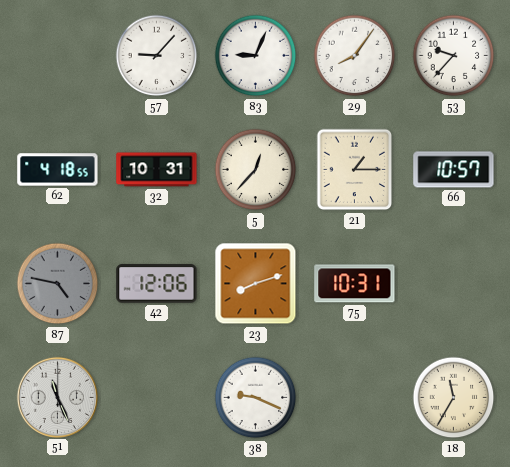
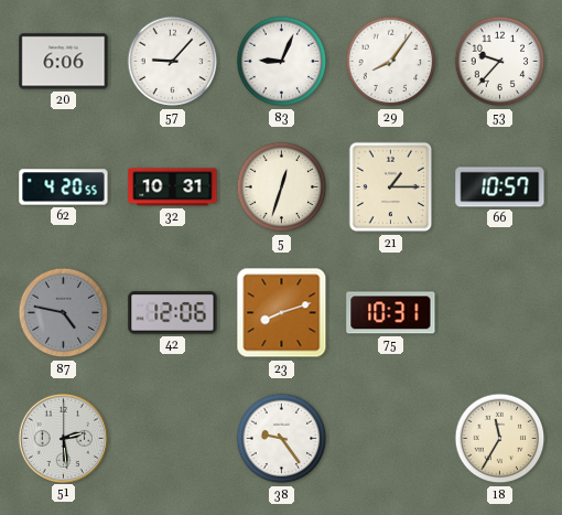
20: none -> 6:06 (64, 62)
62: 4:18 -> 4:20 (64, 187)
5: 12:37 -> 12:33 (282, 187)
51: 11:26 -> 2:29 (63, 438)
38: 9:19 -> 9:24 (282, 439)
